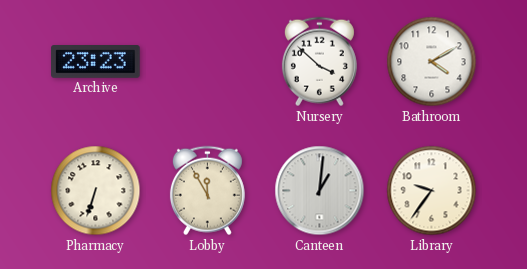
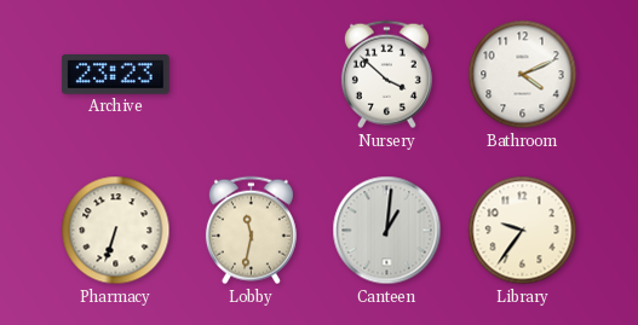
Bathroom: 4:10 -> 4:11 (523, 75)
Lobby: 11:55 -> 11:32 (251, 231)
